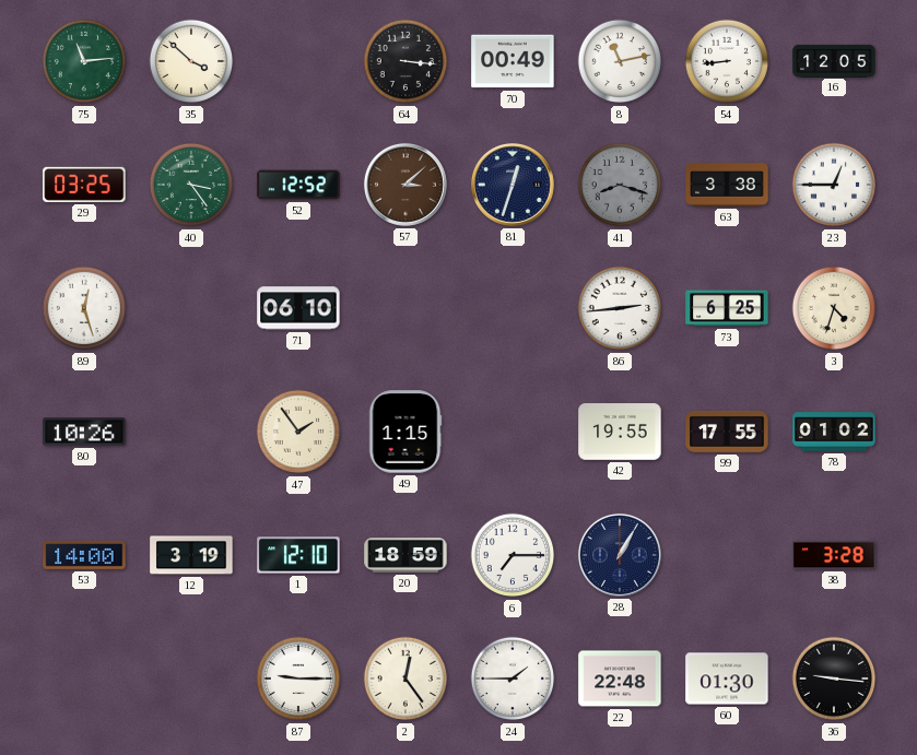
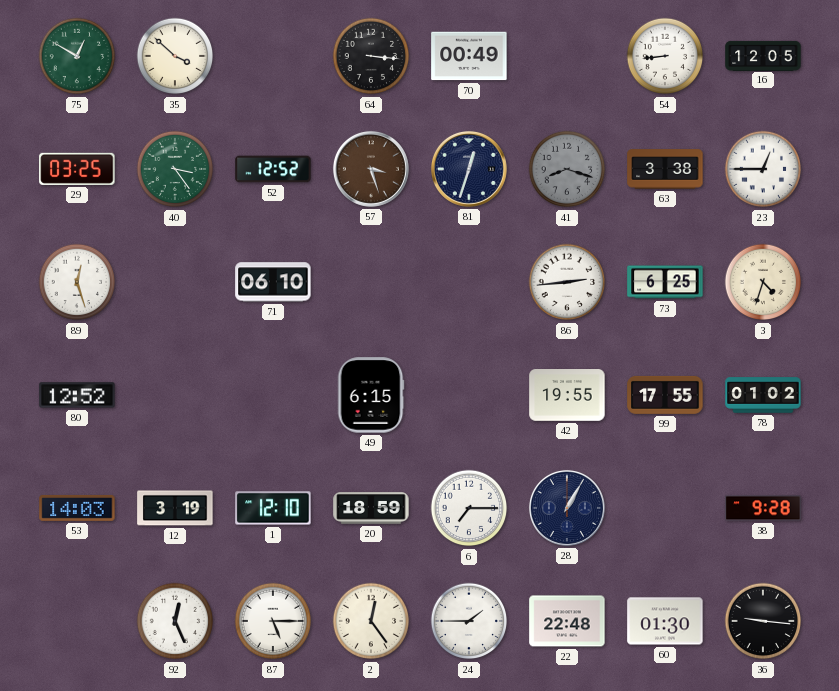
75: 11:14 -> 12:50 (77, 56)
8: 11:13 -> none (620, 61)
57: 3:08 -> 3:27 (371, 169)
80: 10:26 -> 12:52 (77, 395)
47: 1:54 -> none (298, 432)
49: 1:15 -> 6:15 (371, 395)
53: 14:00 -> 14:03 (77, 508)
38: 3:28 -> 9:28 (763, 508)
92: none -> 12:26 (175, 621)
87: 9:15 -> 5:15 (273, 621)
